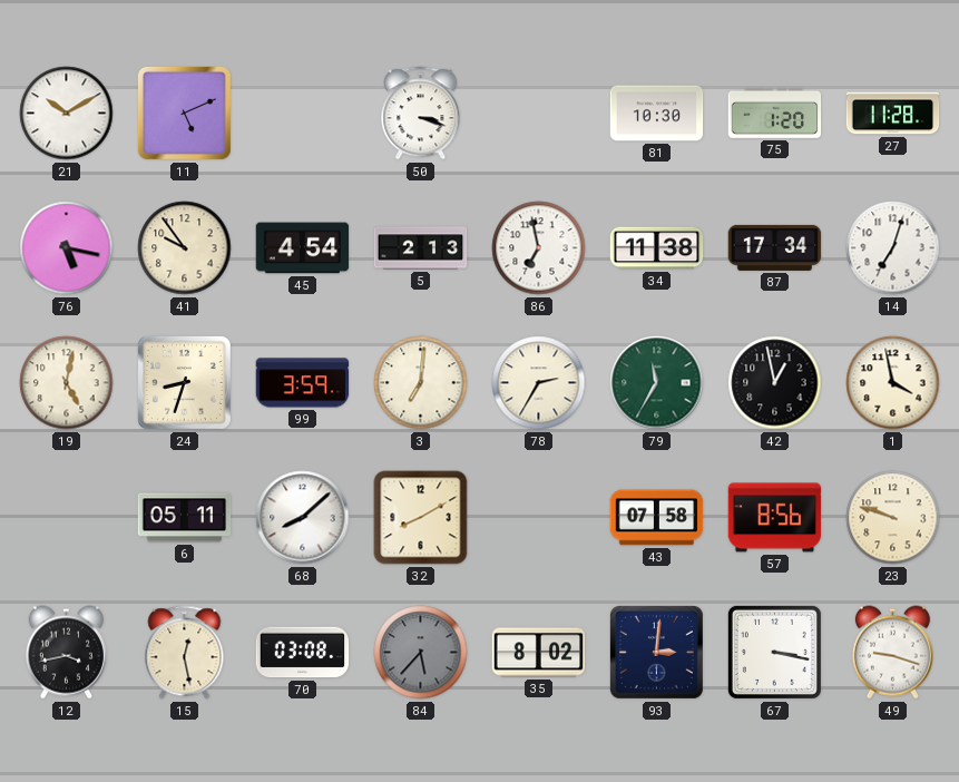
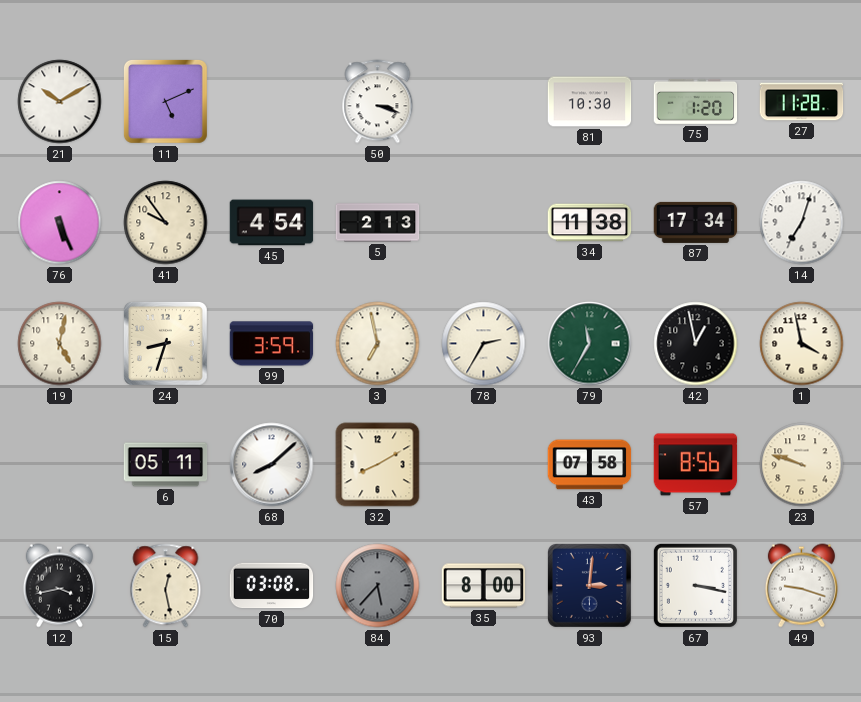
76: 5:17 -> 5:26 (60, 223)
86: 6:58 -> none (539, 248)
3: 7:01 -> 6:58 (378, 344)
35: 8:02 -> 8:00 (484, 586)
